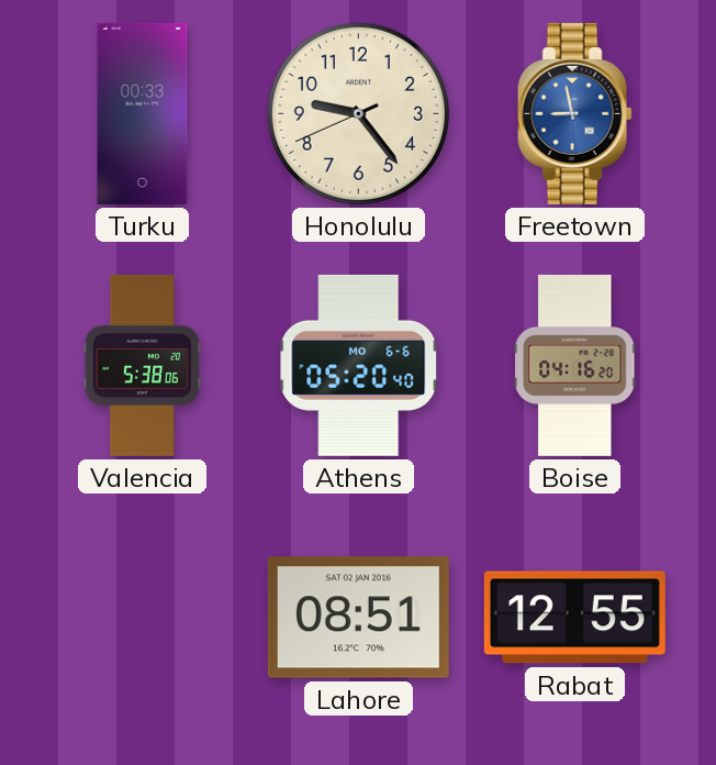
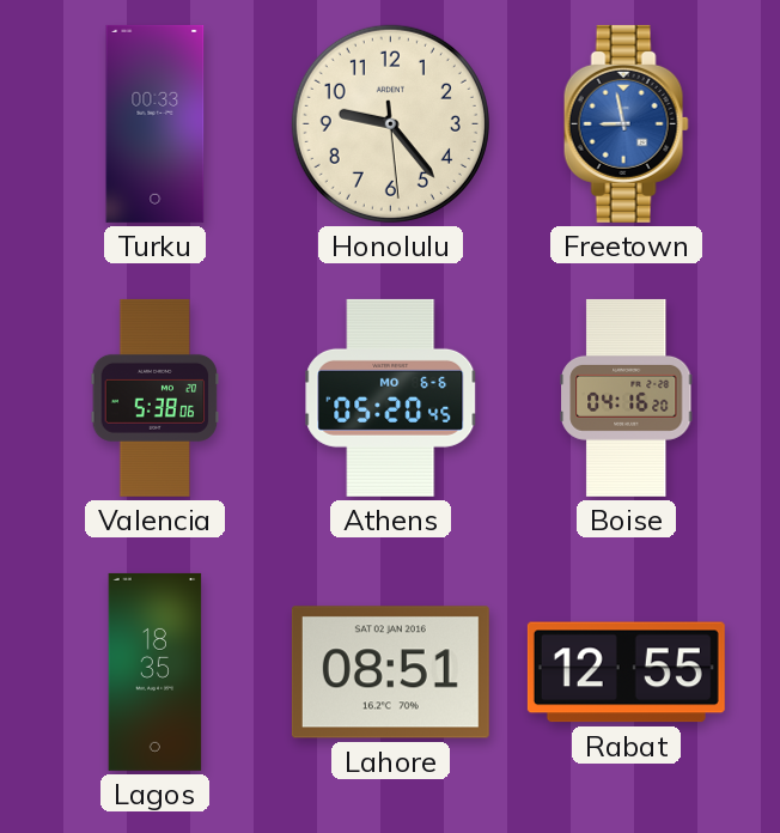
Honolulu: 9:23:41 -> 9:23:29 (390, 123)
Athens: 05:20:40 -> 05:20:45 (391, 397)
Lagos: none -> 18:35 (156, 671)
